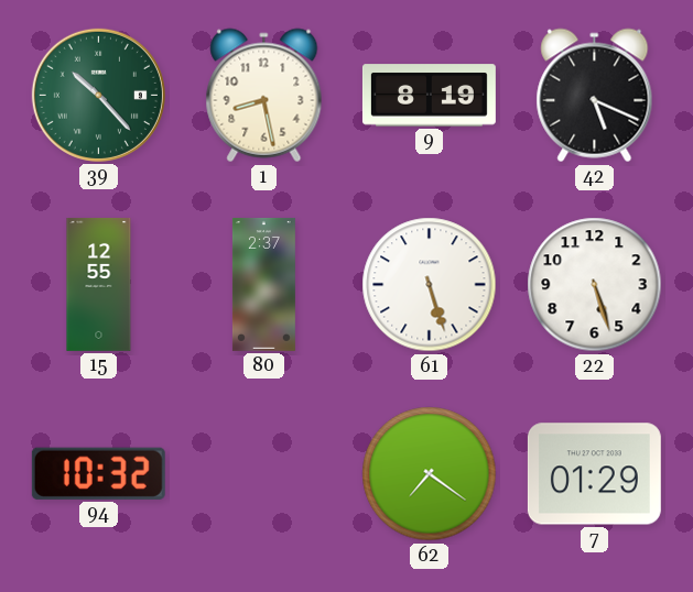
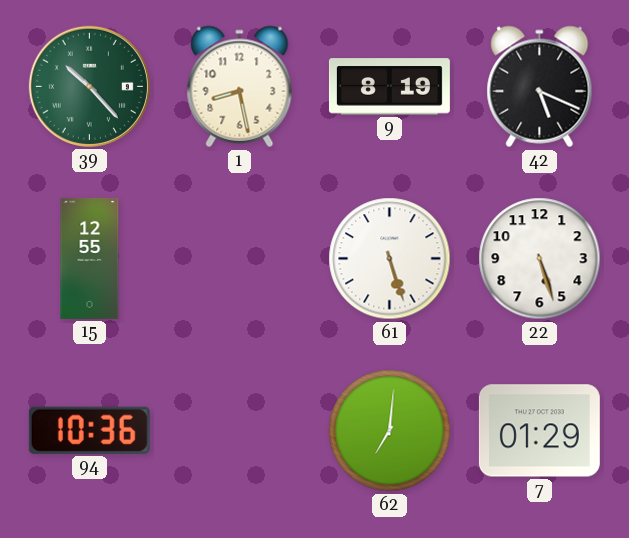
80: 2:37 -> none (263, 284)
94: 10:32 -> 10:36 (89, 430)
62: 7:21 -> 7:01 (390, 431)
